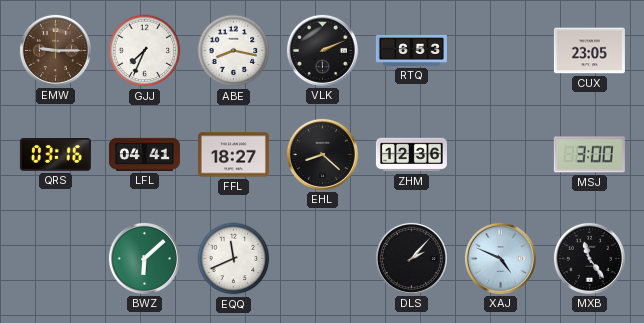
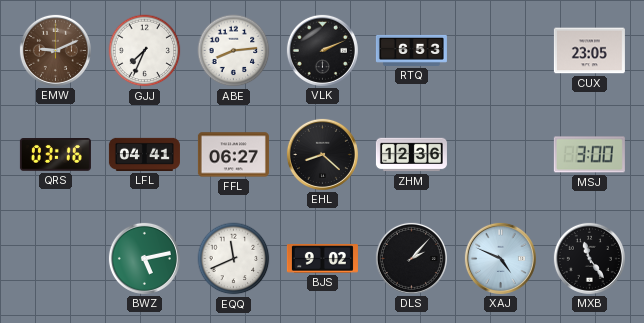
EMW: 9:15 -> 9:11 (55, 50)
ABE: 8:17 -> 8:14 (234, 51)
FFL: 18:27 -> 06:27 (233, 155)
BWZ: 6:08 -> 5:13 (144, 258)
BJS: none -> 9:02 (322, 259)
